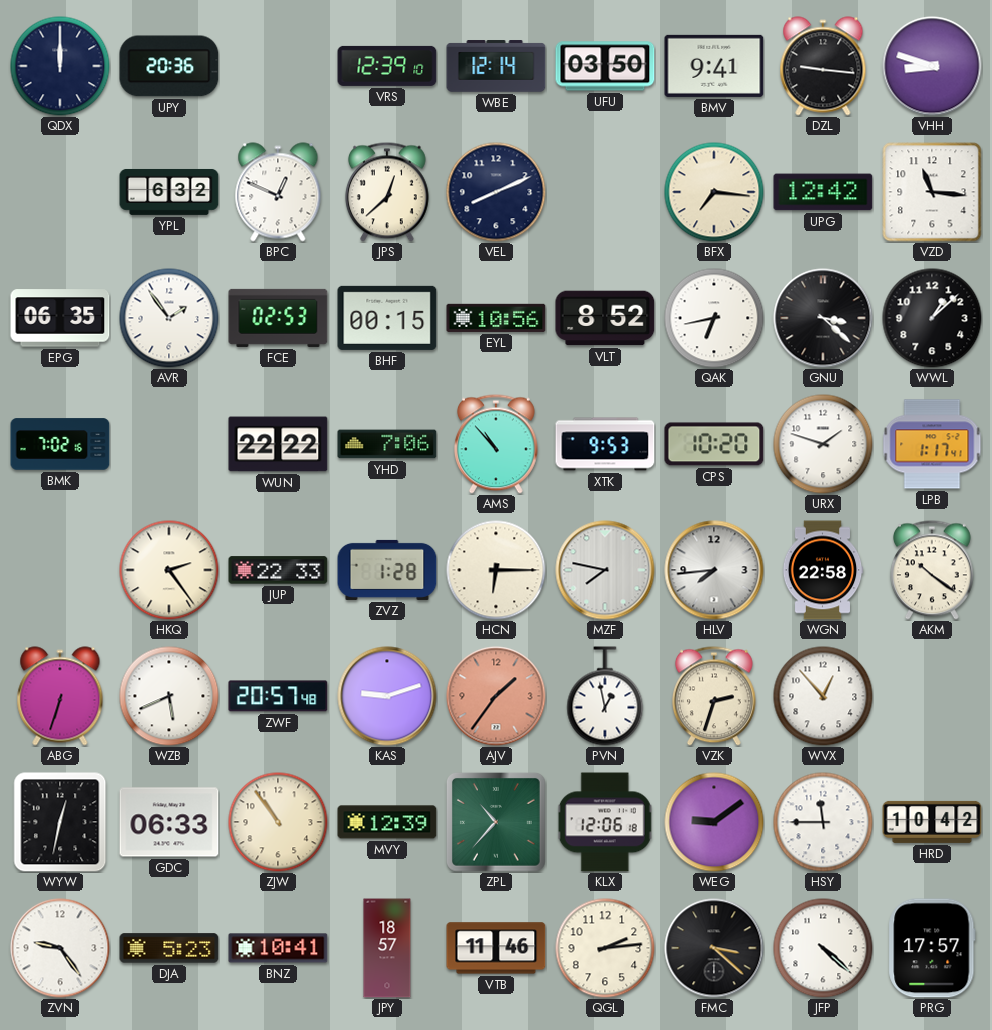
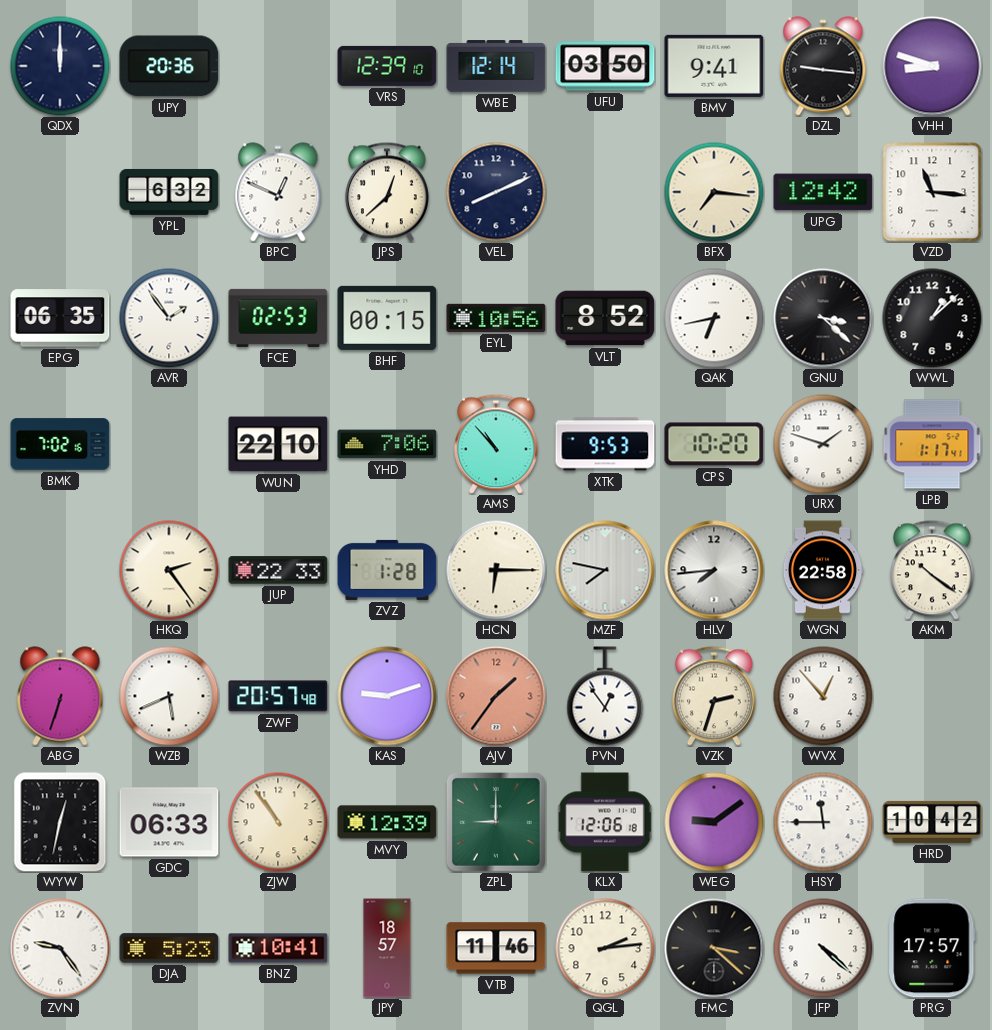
WUN: 22:22 -> 22:10 (278, 444)
PVN: 12:58 -> 12:54 (605, 696)
ZPL: 10:37 -> 9:00 (496, 822)
